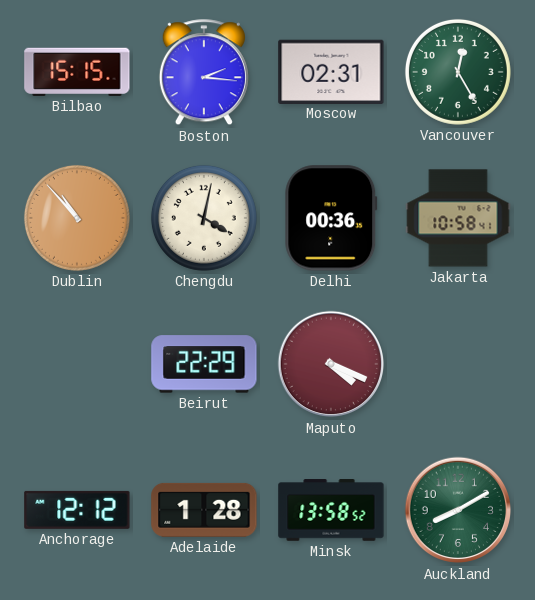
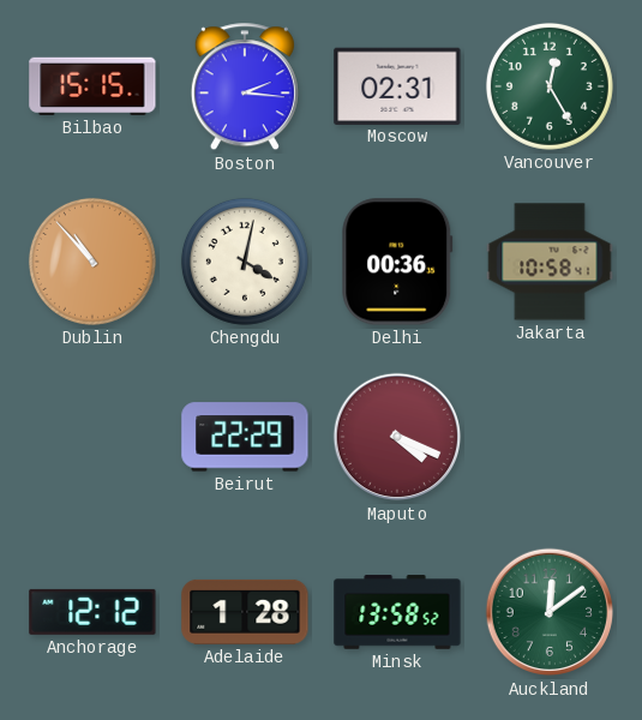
Auckland: 8:10 -> 12:09 (550, 612)
